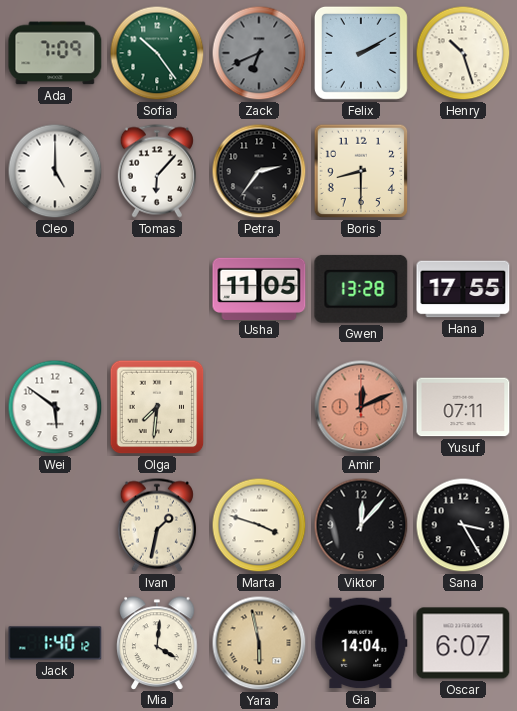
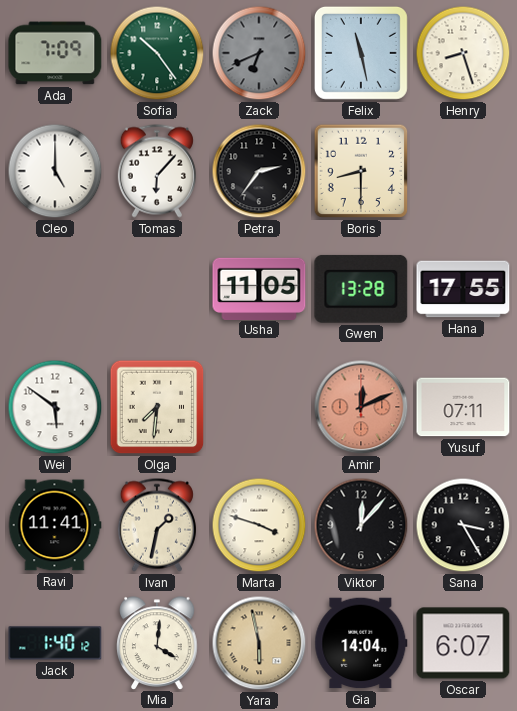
Felix: 2:10 -> 11:28 (361, 53)
Henry: 10:27 -> 8:27 (463, 53)
Ravi: none -> 11:41 (55, 525)
